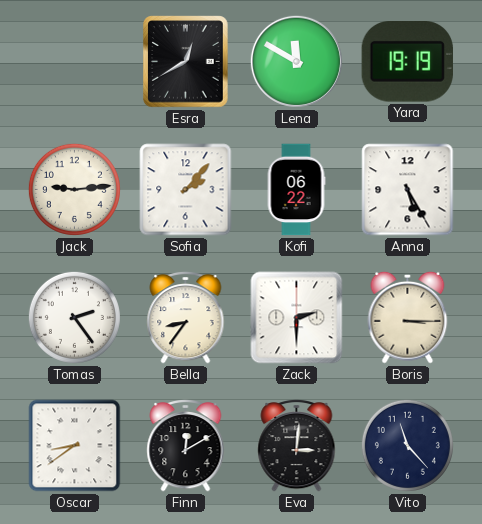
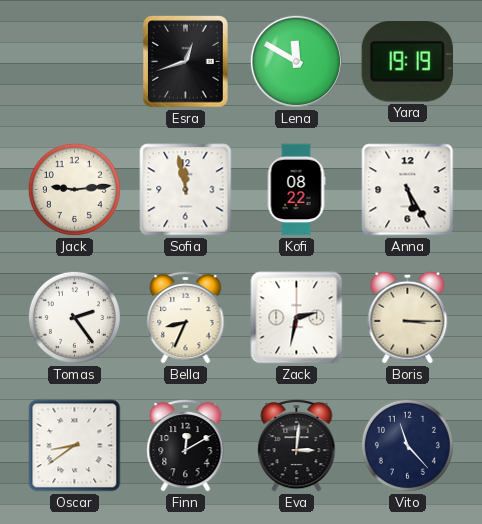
Esra: 12:40 -> 12:42 (186, 62)
Sofia: 2:07 -> 11:58 (186, 190)
Kofi: 06:22 -> 08:22 (296, 190)
Bella: 8:36 -> 8:34 (186, 317)
Zack: 2:30 -> 2:32 (297, 318)
